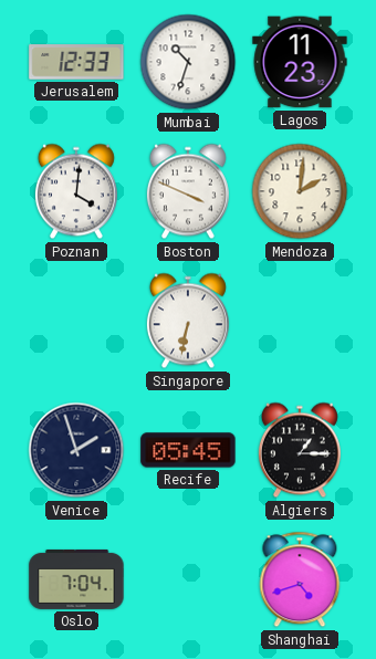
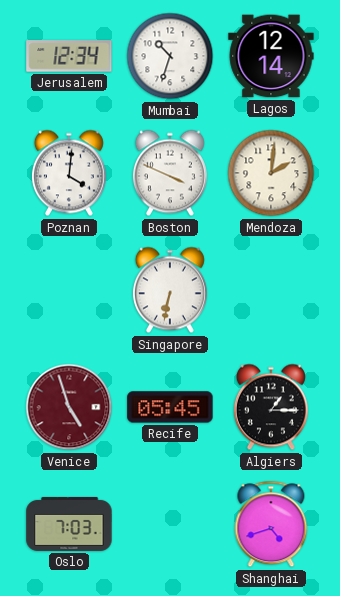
Jerusalem: 12:33 -> 12:34 (69, 56)
Lagos: 11:23 -> 12:14 (271, 56)
Venice: 1:57 -> 4:57 (69, 407)
Venice dial: navy -> burgundy (69, 407)
Oslo: 7:04 -> 7:03 (69, 524)
